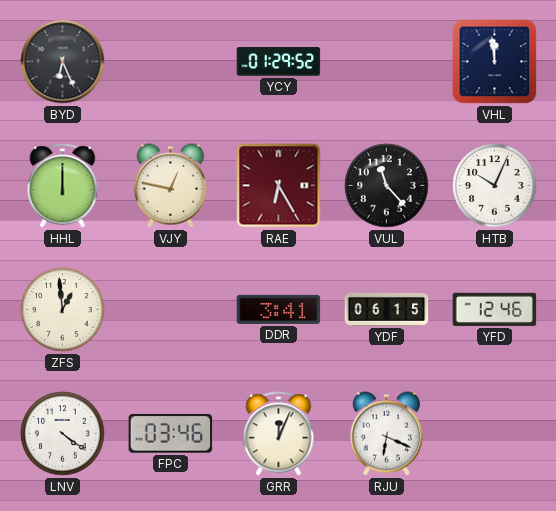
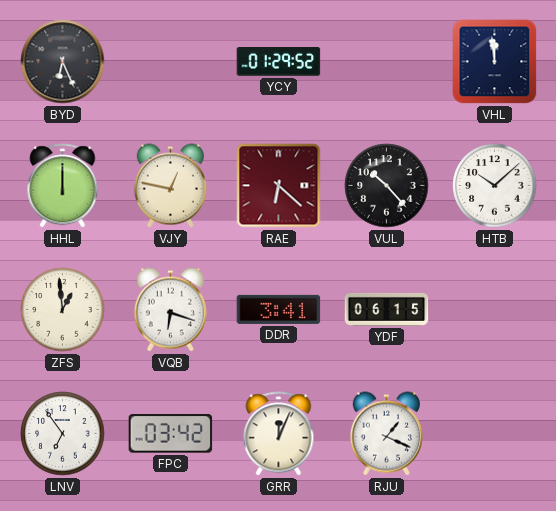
RAE: 6:25 -> 6:22 (279, 186)
VUL: 11:23 -> 10:23 (387, 186)
HTB: 10:04 -> 10:08 (495, 186)
VQB: none -> 6:18 (170, 310)
YFD: 12:46 -> none (495, 309)
LNV: 4:21 -> 6:54 (63, 434)
FPC: 03:46 -> 03:42 (171, 434)
RJU: 6:19 -> 1:19 (386, 434)
